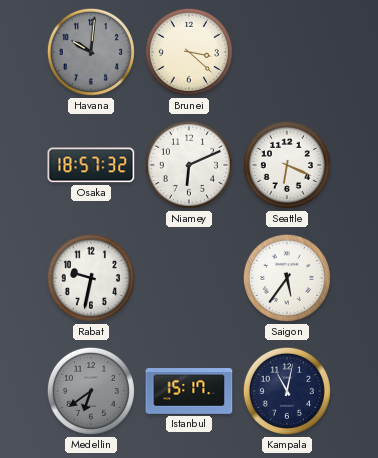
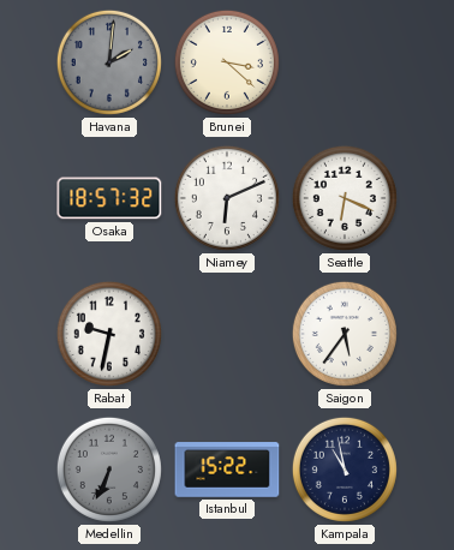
Havana: 10:01 -> 2:01 (109, 62)
Medellin: 6:39 -> 6:34 (109, 470)
Istanbul: 15:17 -> 15:22 (227, 470)
Kampala: 11:02 -> 10:58 (345, 470)
